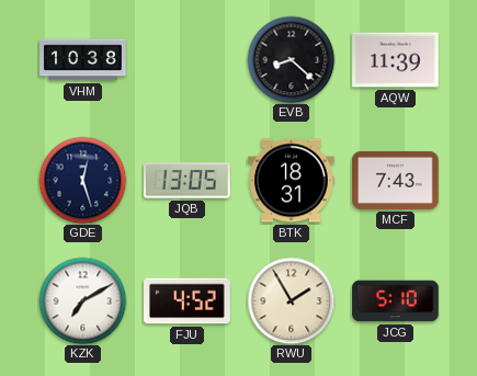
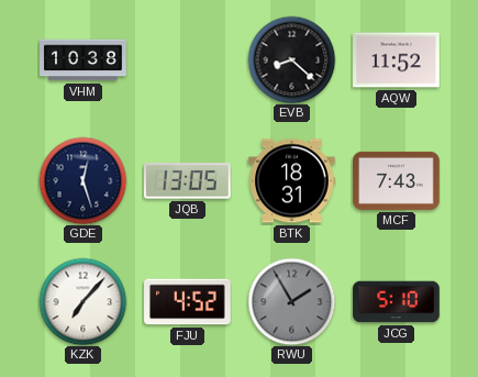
AQW: 11:39 -> 11:52 (397, 60)
KZK: 7:10 -> 7:07 (82, 301)
RWU dial: cream -> grey (291, 301)
